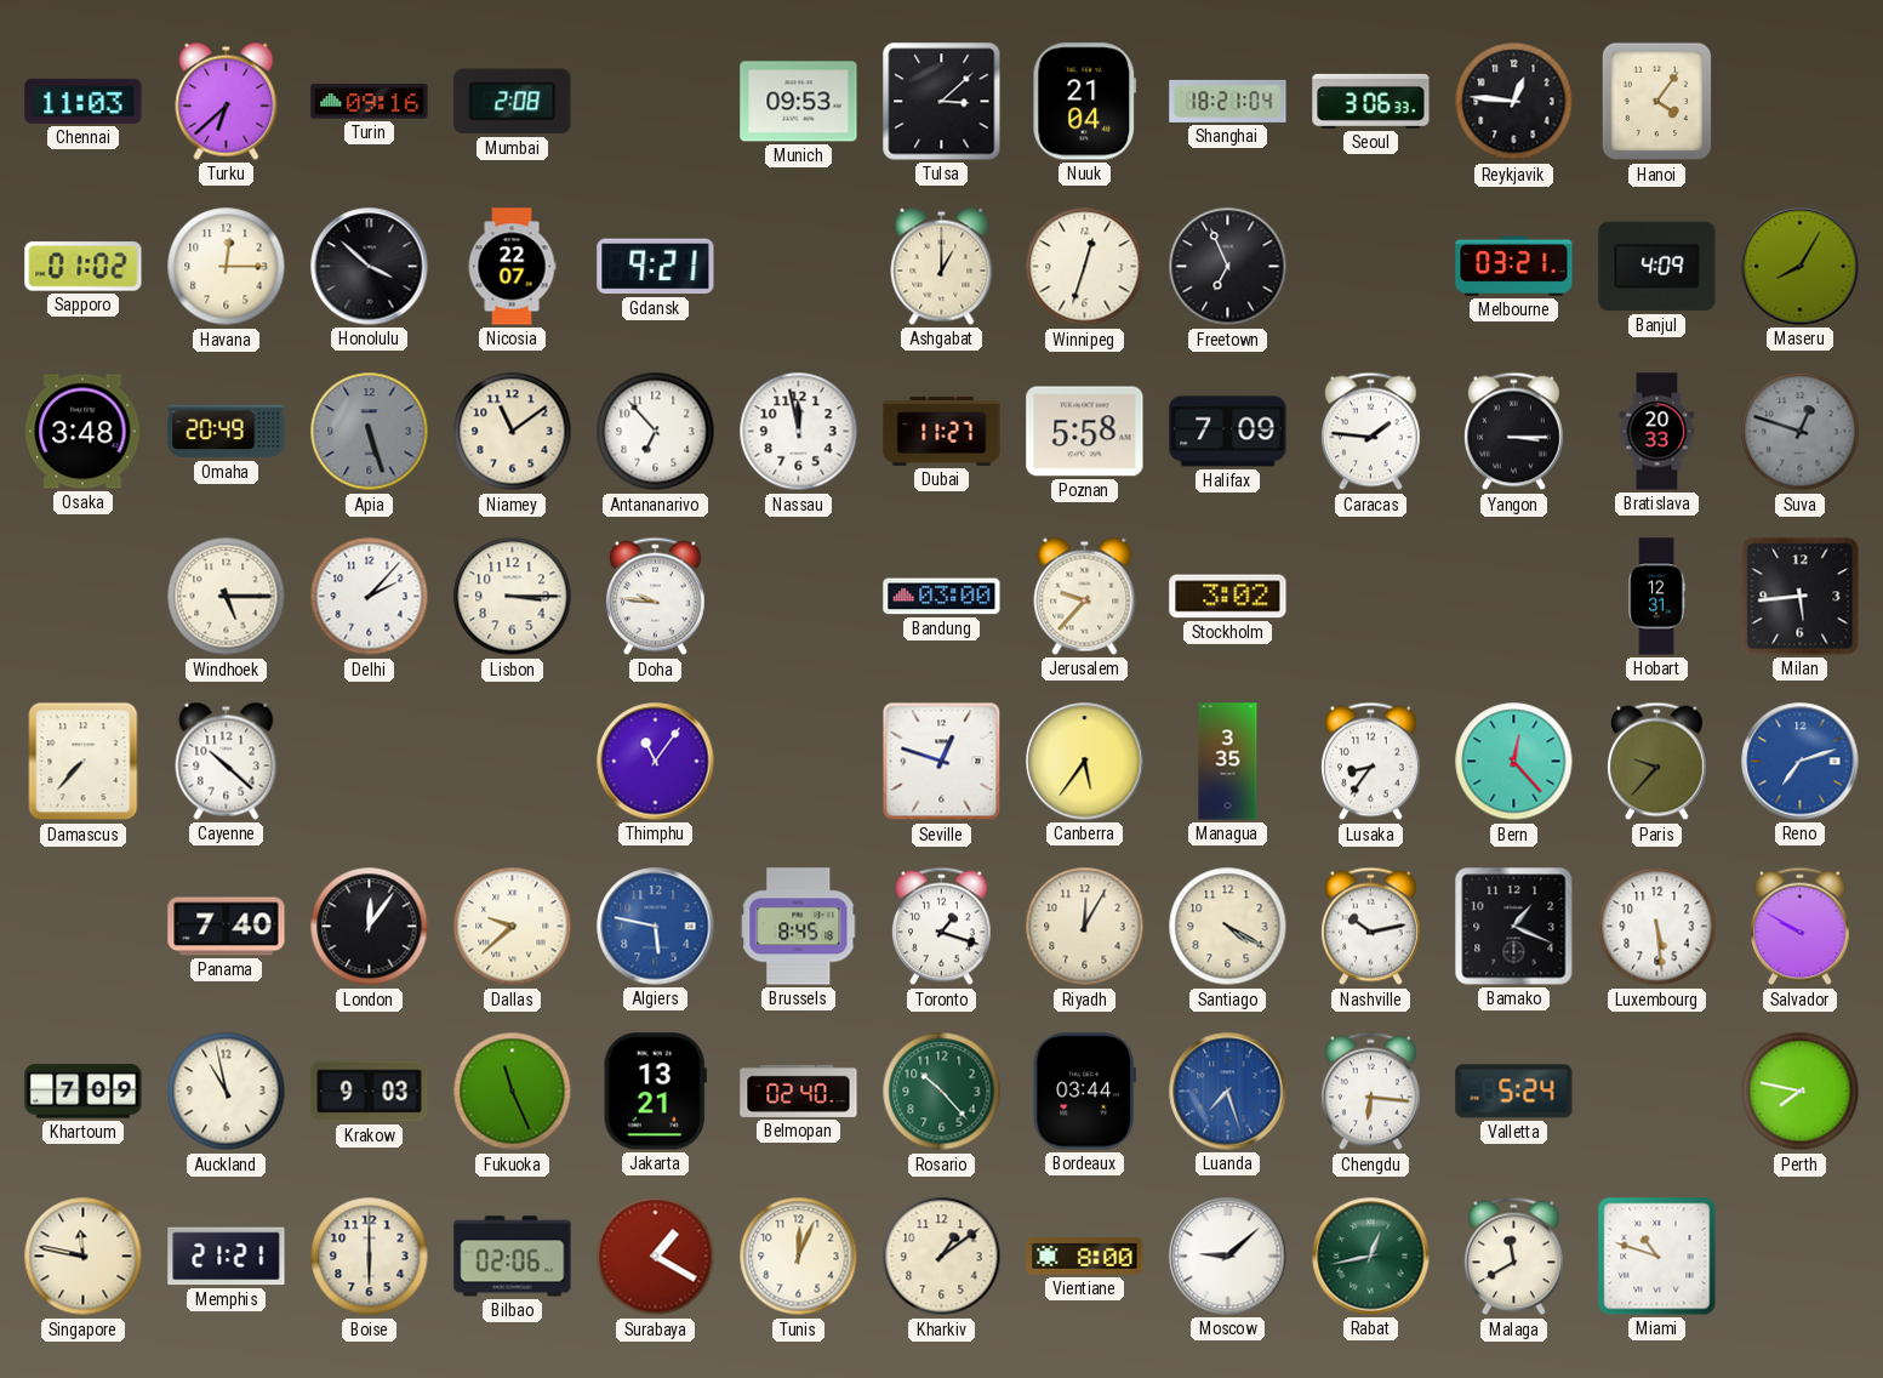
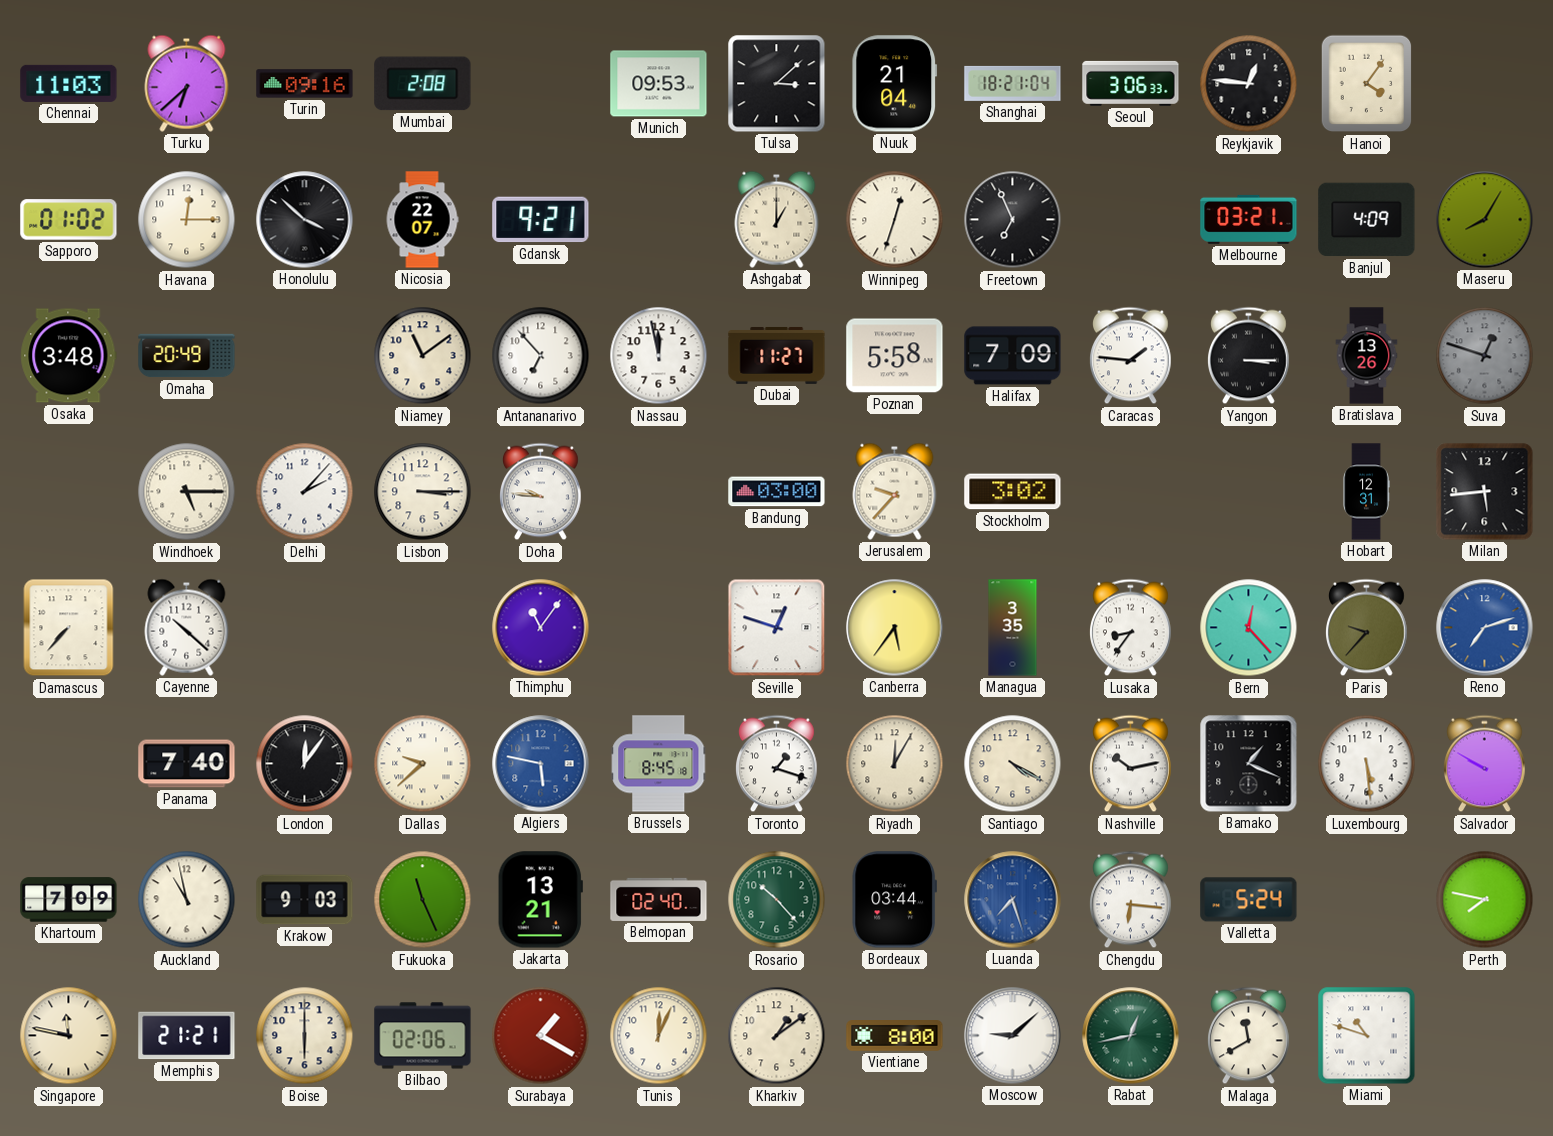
Apia: 5:27 -> none (370, 432)
Bratislava: 20:33 -> 13:26 (1367, 356)
